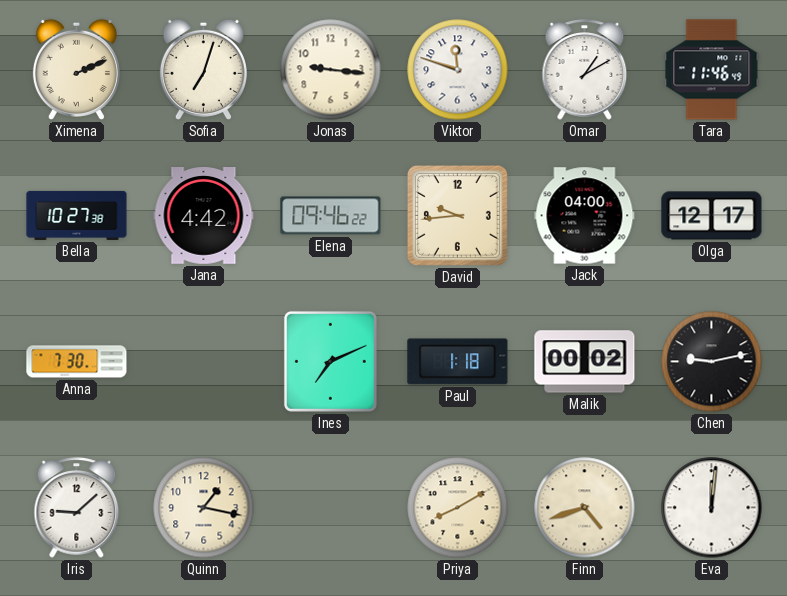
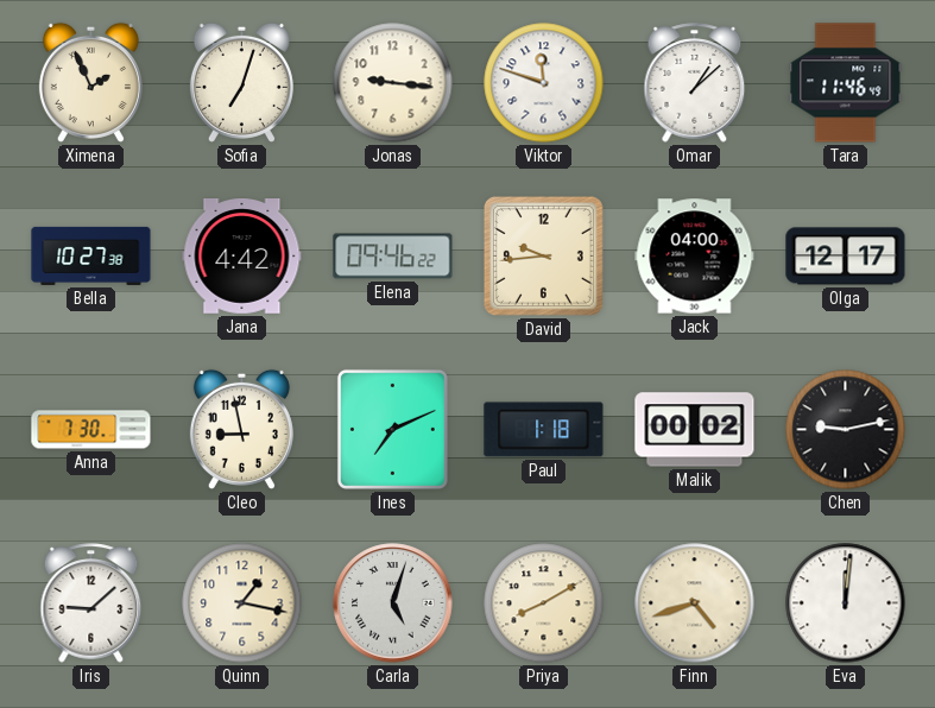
Ximena: 2:11 -> 1:56 (90, 82)
Omar: 1:10 -> 1:08 (695, 83)
Cleo: none -> 8:58 (241, 429)
Carla: none -> 5:03 (393, 603)
